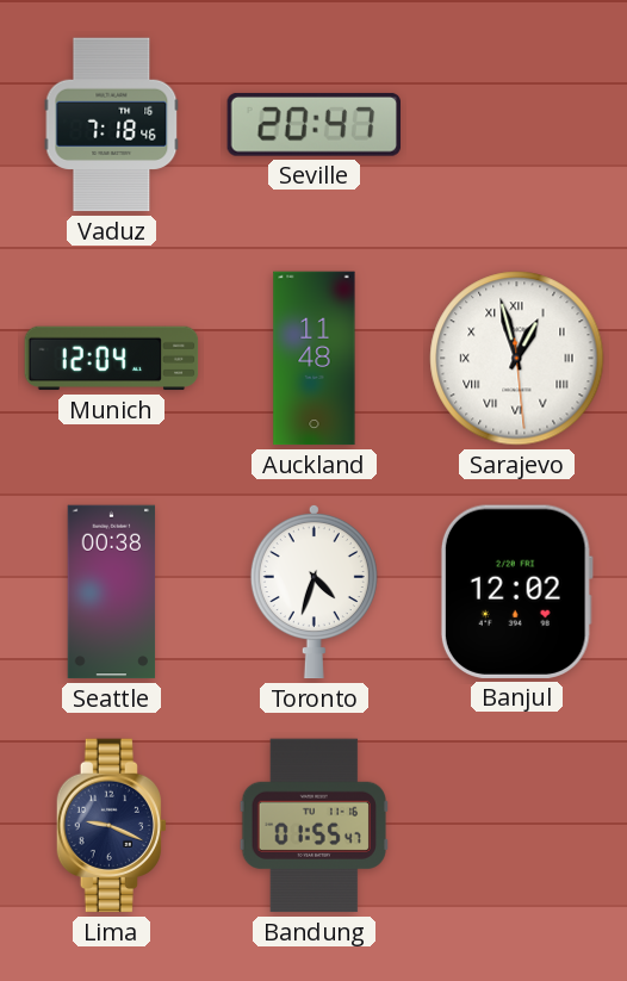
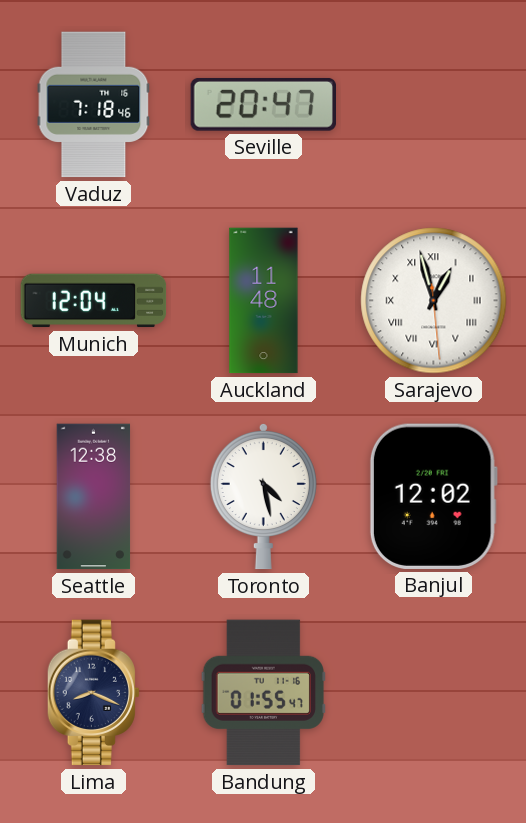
Seattle: 00:38 -> 12:38 (94, 497)
Toronto: 4:33 -> 4:28 (263, 496)
Lima: 9:19 -> 8:19 (93, 693)
